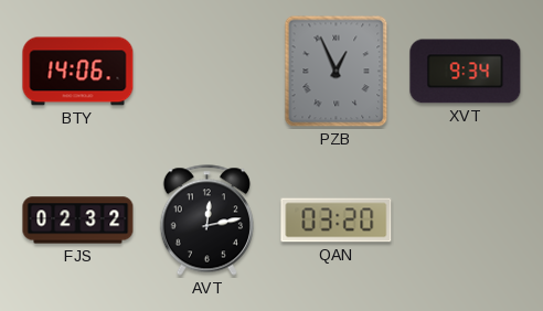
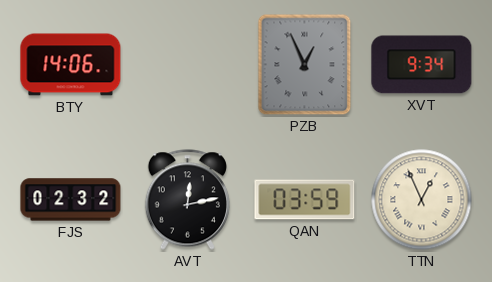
QAN: 03:20 -> 03:59 (305, 200)
TTN: none -> 12:56 (422, 200)
